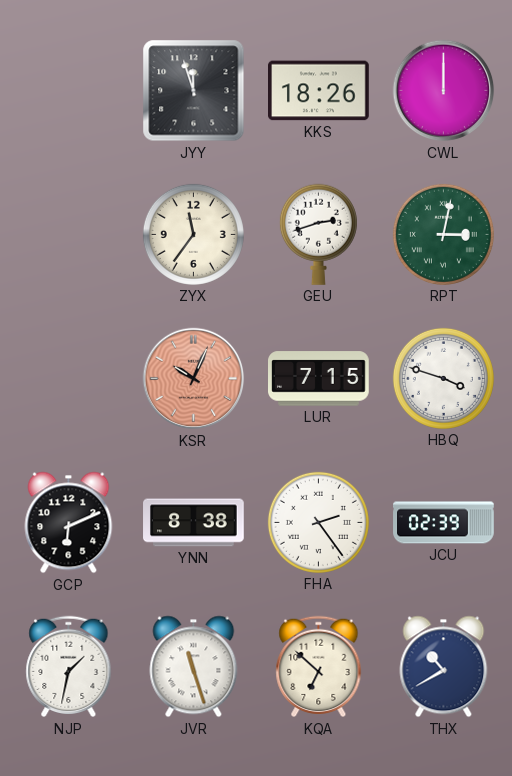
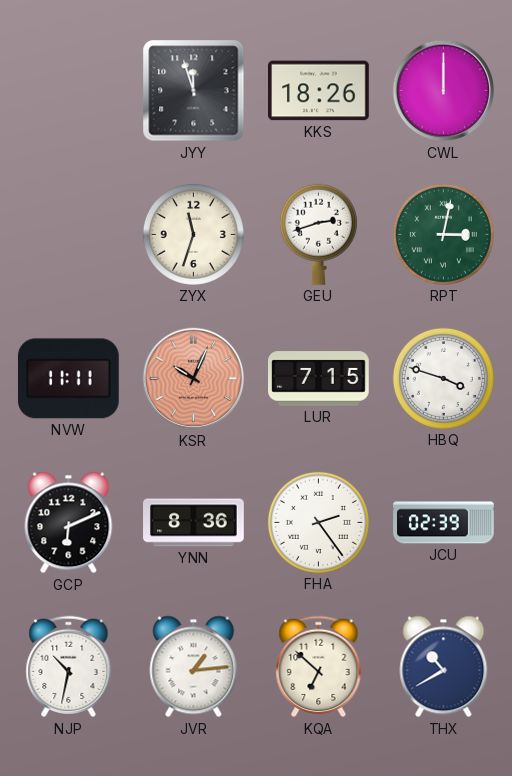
ZYX: 11:36 -> 11:33 (193, 234)
NVW: none -> 11:11 (68, 379)
YNN: 8:38 -> 8:36 (194, 523)
NJP: 1:32 -> 10:32 (69, 667)
JVR: 11:27 -> 1:14 (194, 667)
